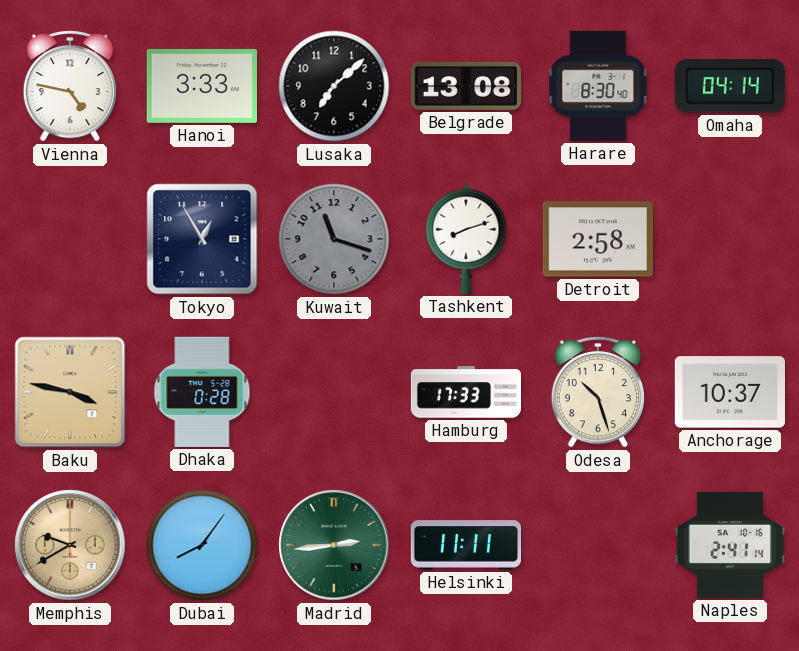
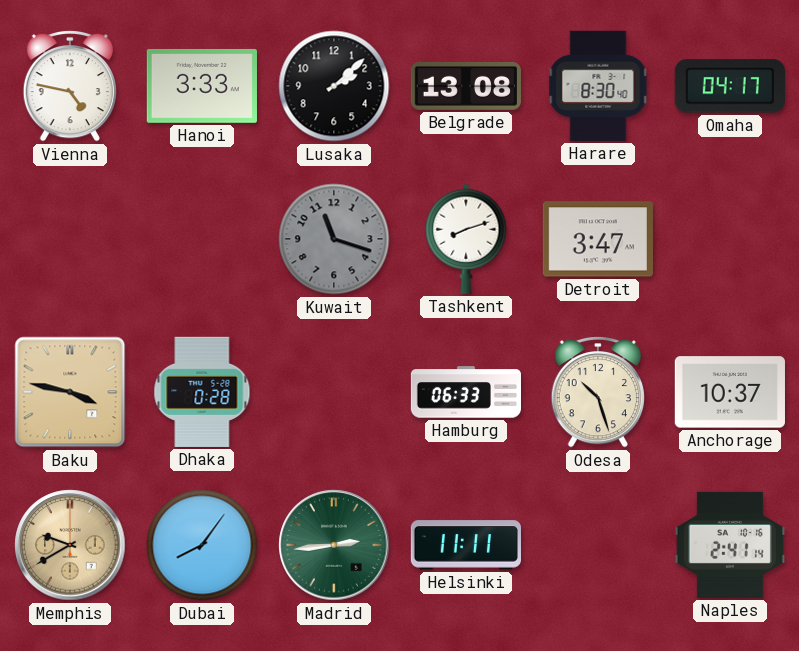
Lusaka: 7:08 -> 2:08 (334, 86)
Omaha: 04:14 -> 04:17 (730, 86)
Tokyo: 12:55 -> none (202, 239)
Detroit: 2:58 -> 3:47 (598, 239)
Hamburg: 17:33 -> 06:33 (465, 392)
